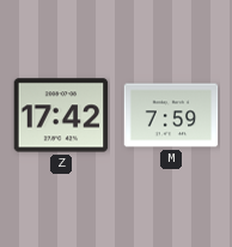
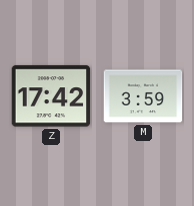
M: 7:59 -> 3:59 (143, 96)
